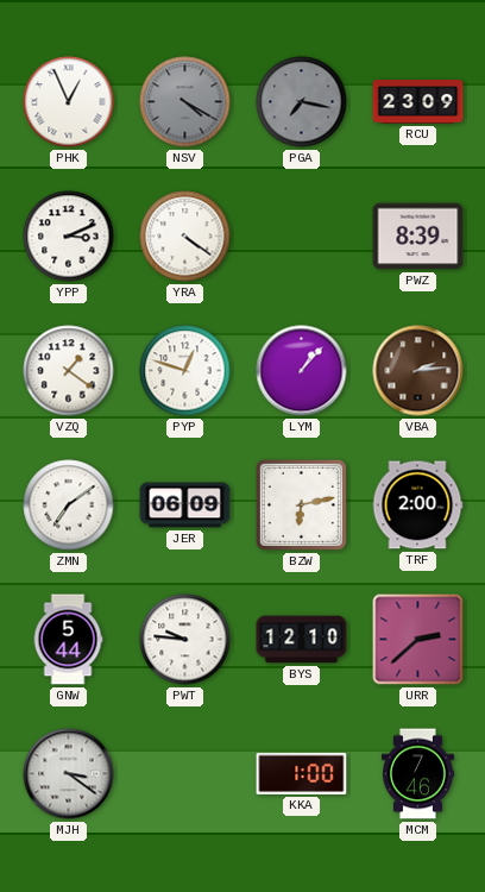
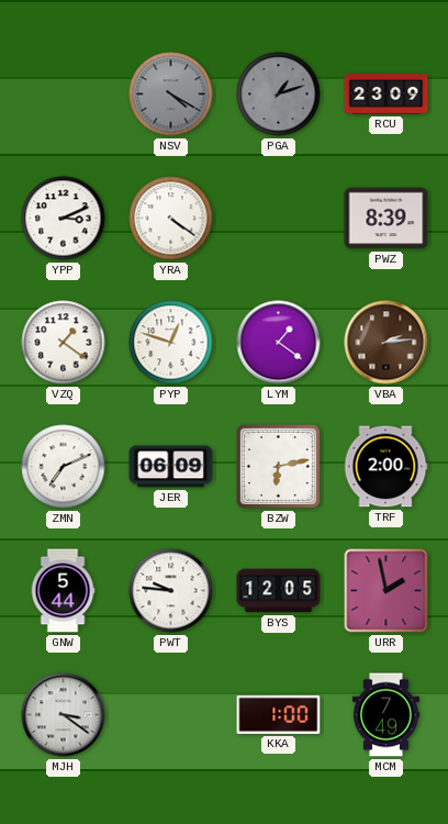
PHK: 12:56 -> none (69, 102)
PGA: 7:17 -> 1:12 (279, 94)
LYM: 1:07 -> 1:21 (279, 343)
ZMN: 7:09 -> 7:11 (64, 467)
BYS: 12:10 -> 12:05 (279, 591)
URR: 2:38 -> 1:58 (387, 591)
MCM: 7:46 -> 7:49 (385, 715)
